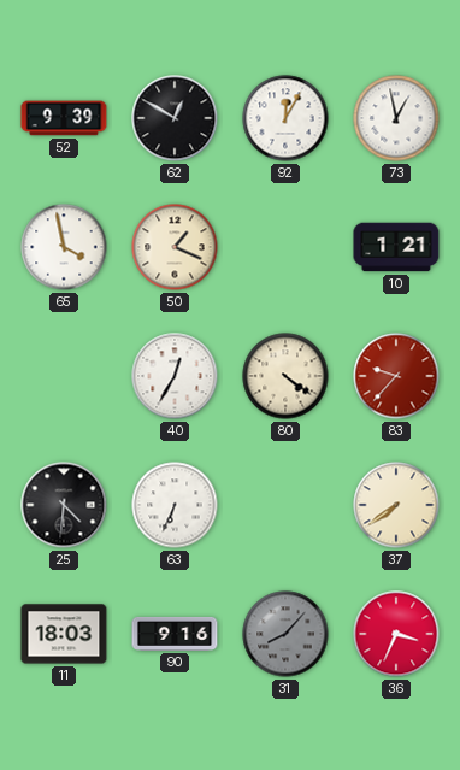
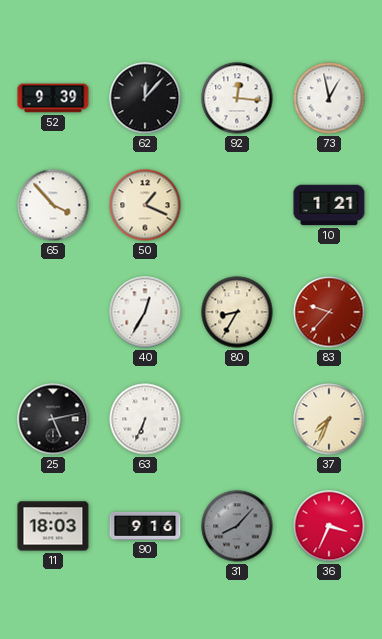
62: 12:50 -> 12:07 (145, 98)
92: 12:05 -> 12:16 (237, 98)
65: 3:58 -> 3:53 (53, 205)
80: 4:21 -> 8:35 (237, 312)
25: 4:31 -> 5:13 (53, 419)
37: 7:39 -> 7:34 (329, 419)
